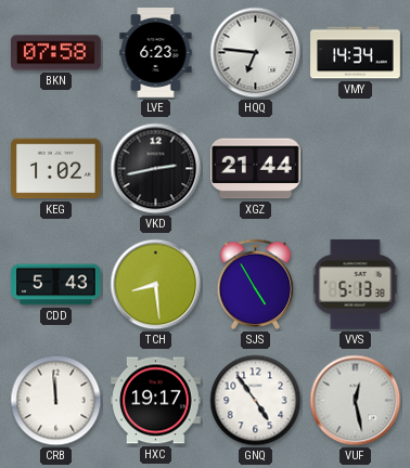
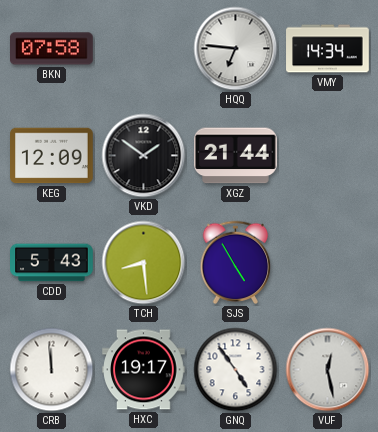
LVE: 6:23 -> none (156, 53)
KEG: 1:02 -> 12:09 (52, 156)
VKD: 2:43 -> 1:51 (144, 156)
VVS: 5:13 -> none (356, 285)
